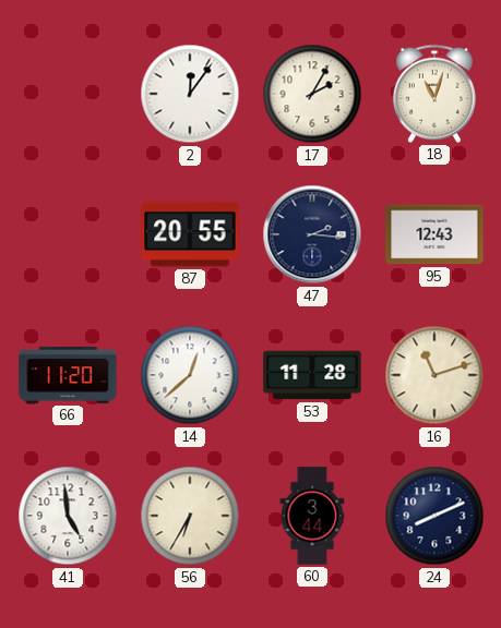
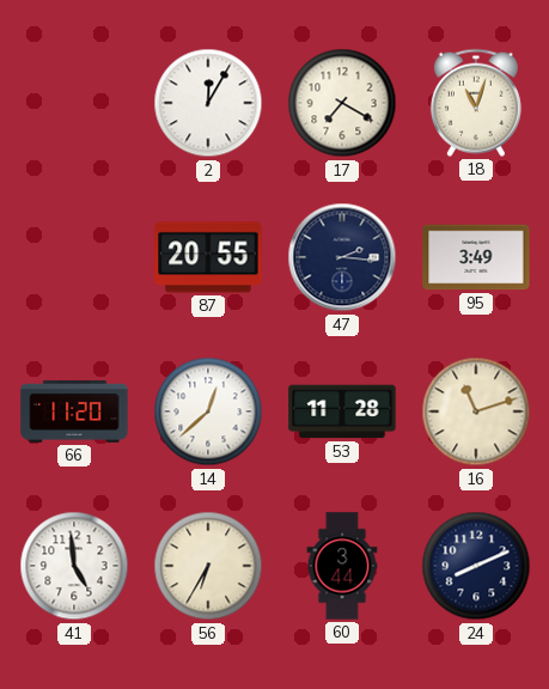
2: 12:06 -> 12:05 (208, 103)
17: 2:05 -> 7:20 (342, 103)
95: 12:43 -> 3:49 (476, 257)
